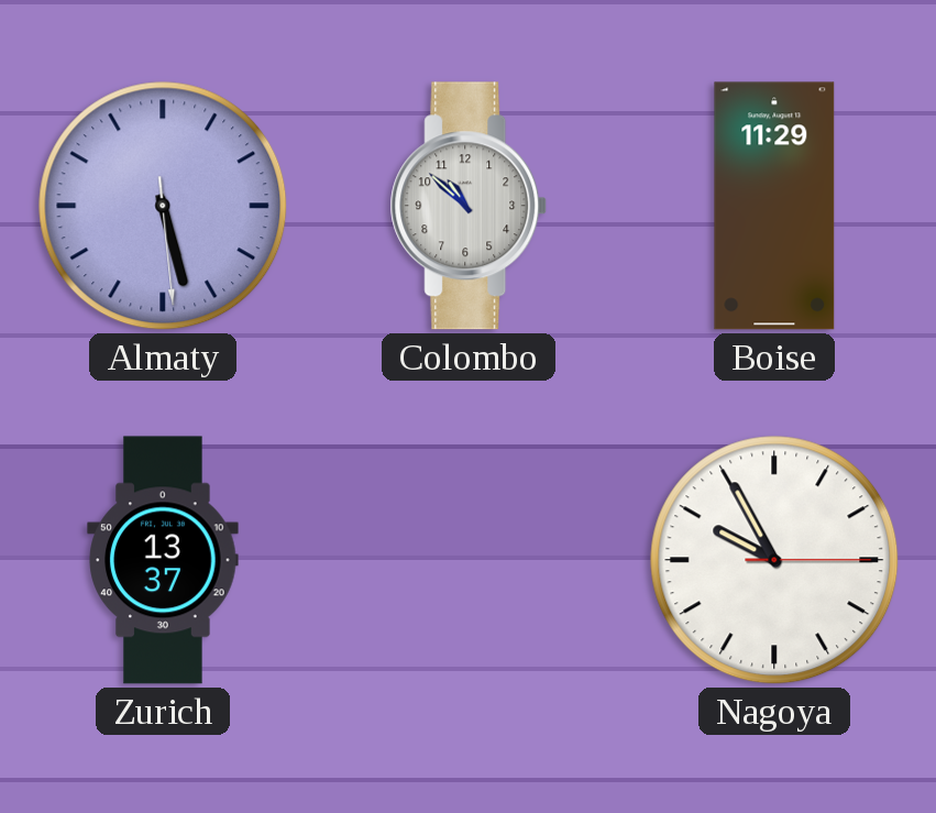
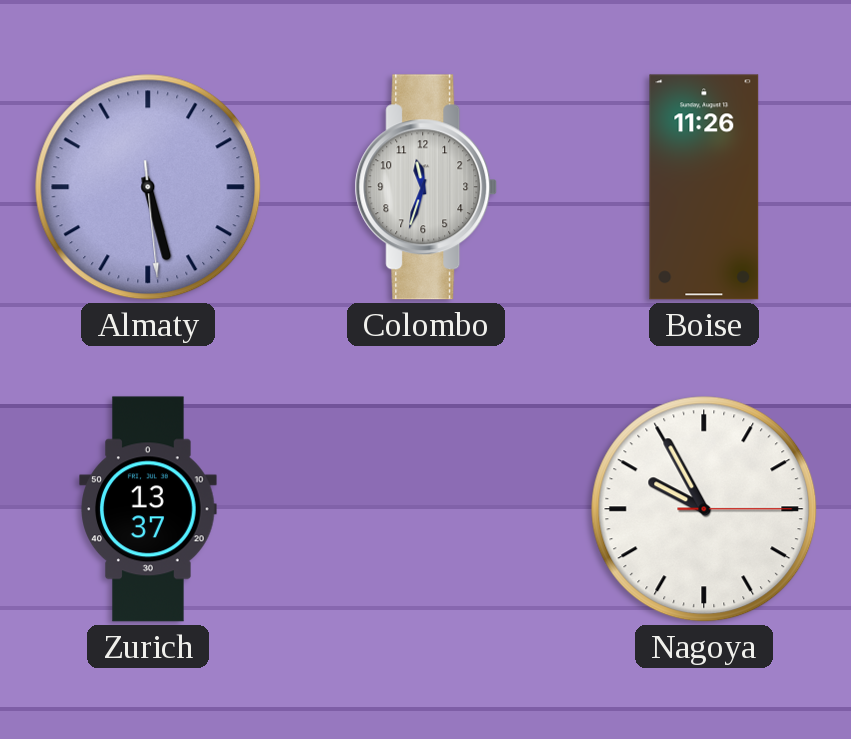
Colombo: 10:52 -> 11:33 (426, 187)
Boise: 11:29 -> 11:26 (704, 187)
